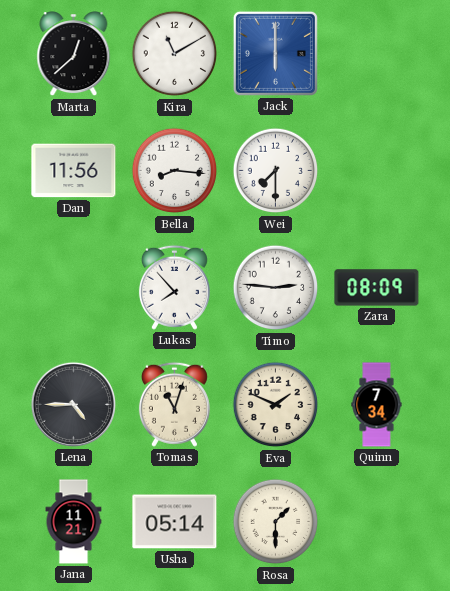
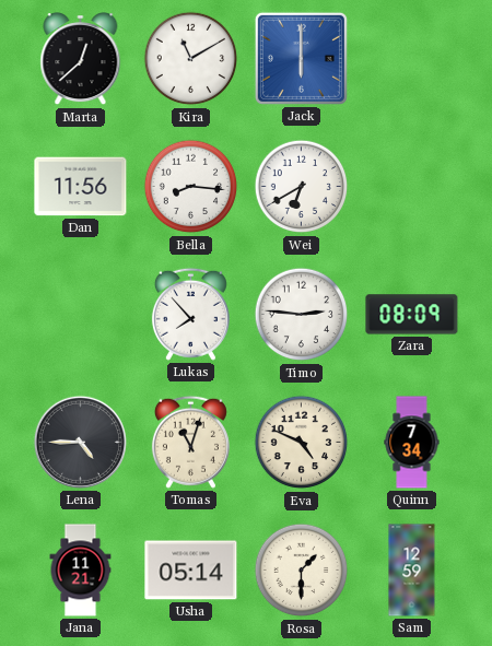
Wei: 7:30 -> 6:40 (302, 187)
Eva: 1:49 -> 4:49 (302, 443)
Sam: none -> 12:59 (412, 571)
